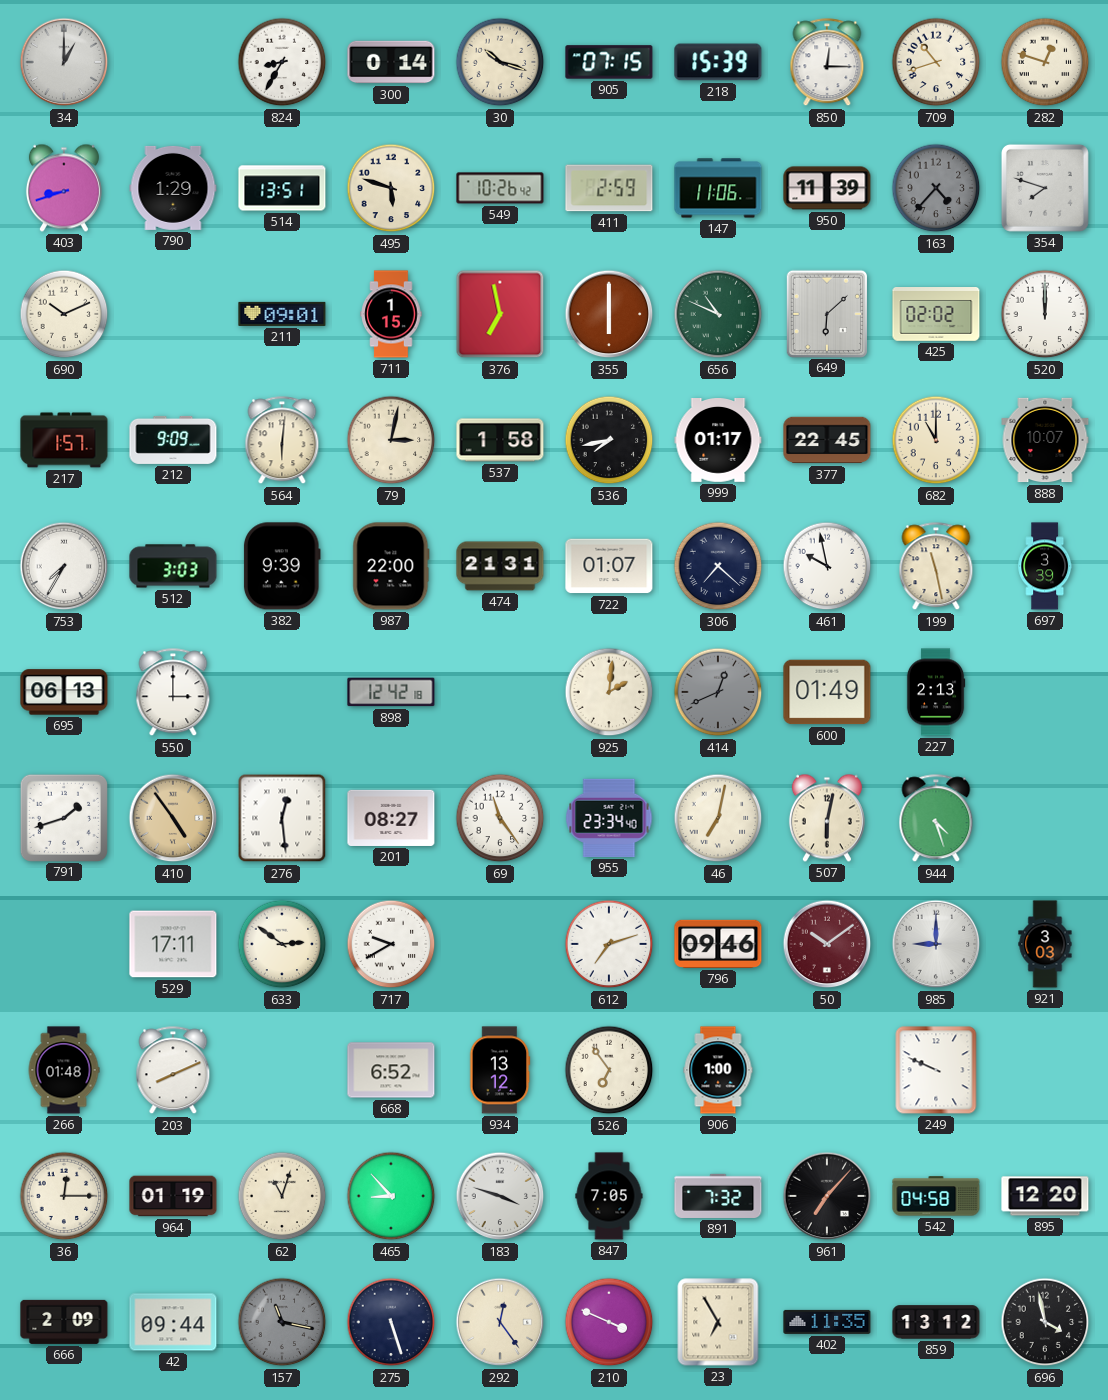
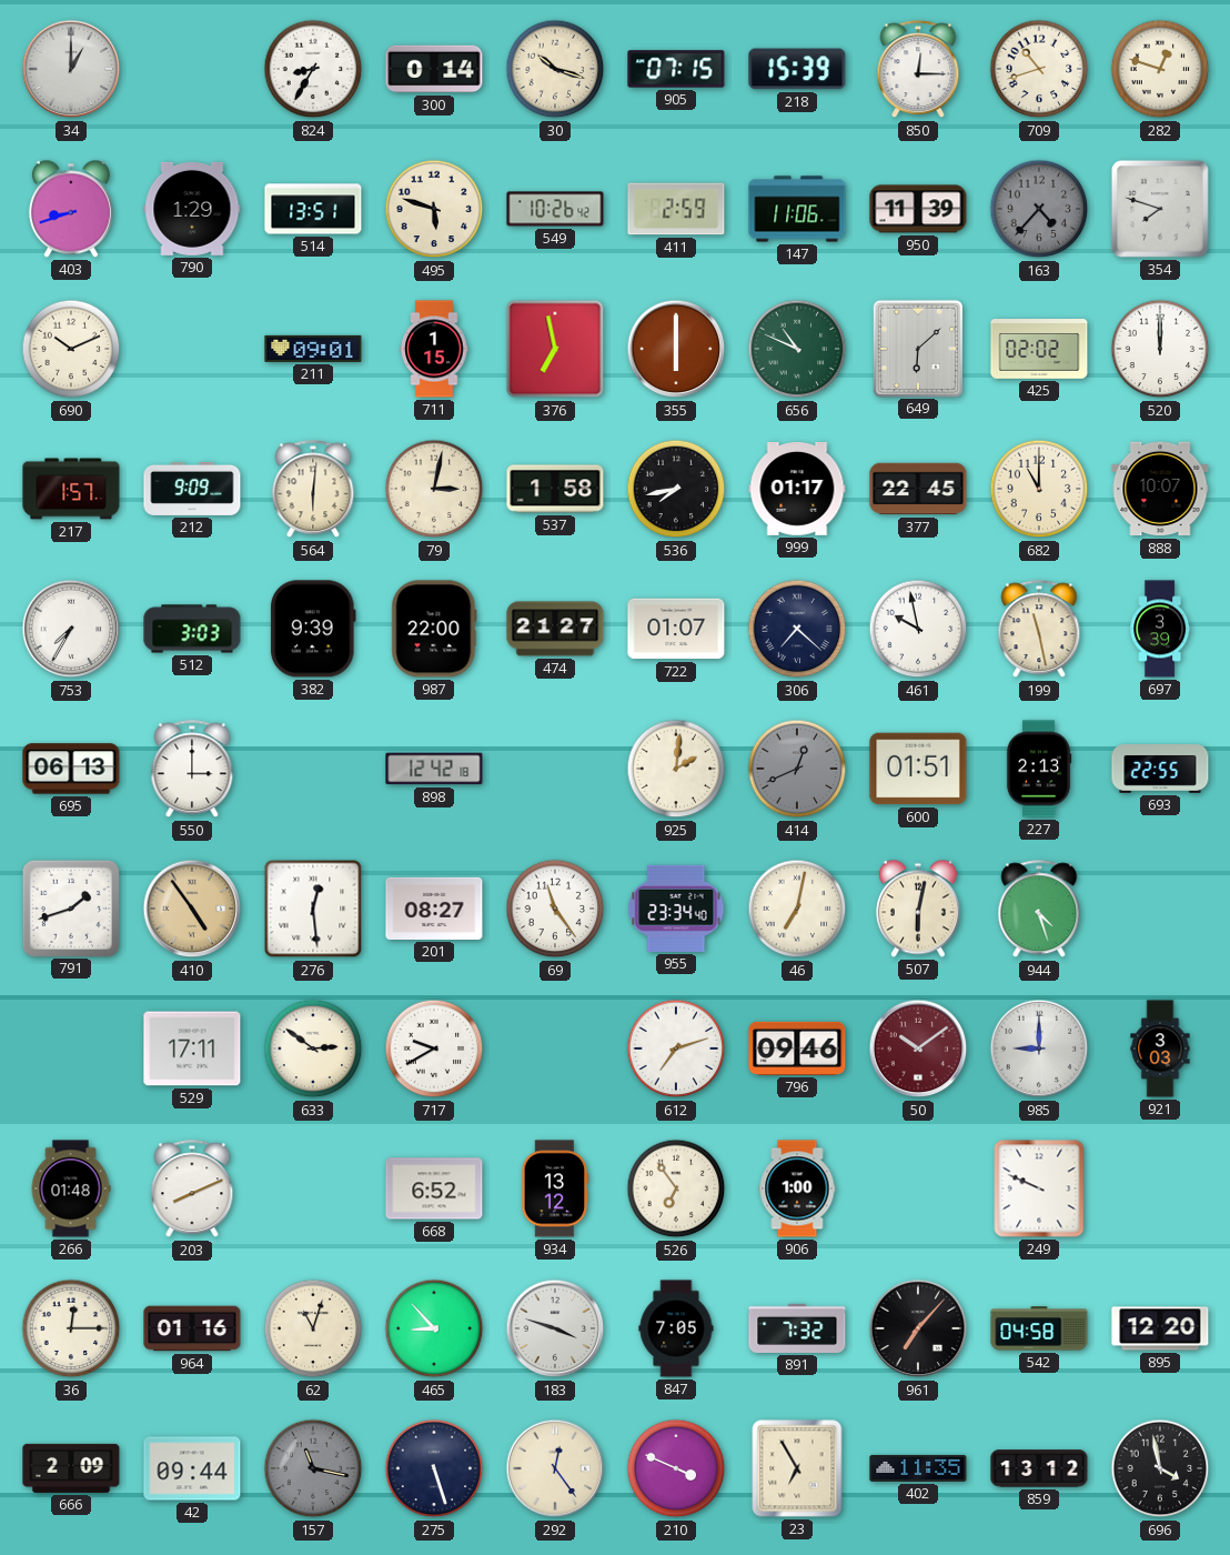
474: 21:31 -> 21:27 (555, 629)
600: 01:49 -> 01:51 (918, 769)
693: none -> 22:55 (1160, 770)
964: 01:19 -> 01:16 (192, 1328)
